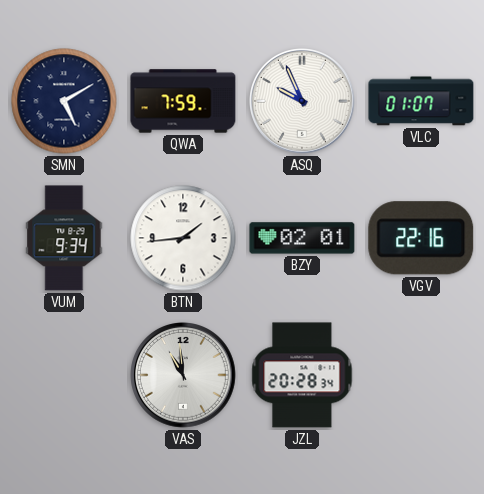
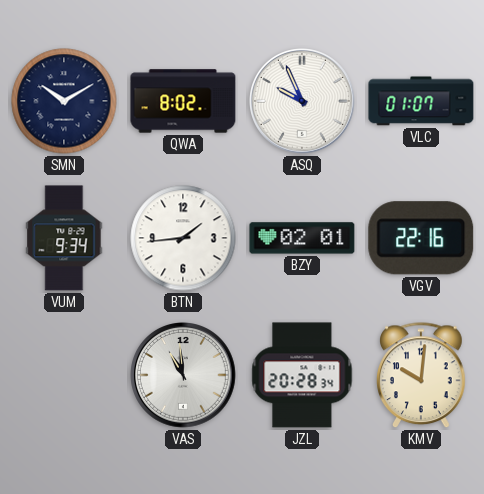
SMN: 5:10 -> 10:10 (64, 101)
QWA: 7:59 -> 8:02 (183, 101)
KMV: none -> 10:01 (422, 376)
